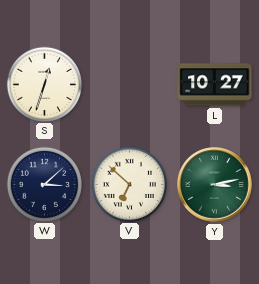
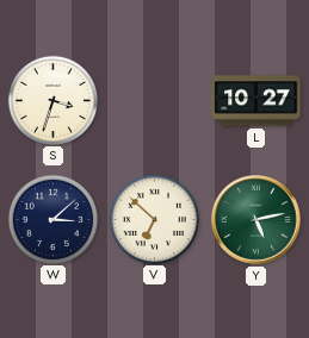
S: 12:33 -> 3:33 (52, 100)
Y: 3:13 -> 5:13 (257, 220)
